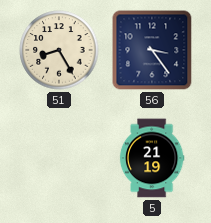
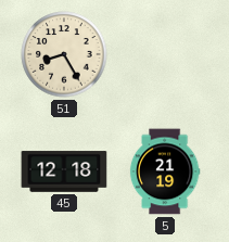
56: 3:24 -> none (152, 50)
45: none -> 12:18 (64, 171)
